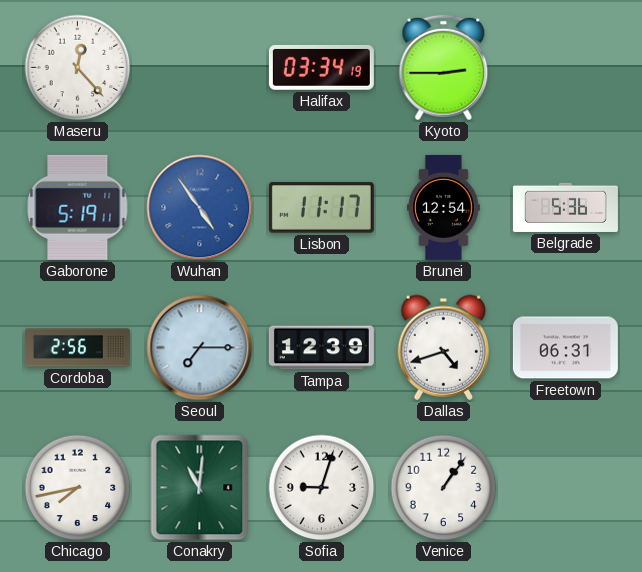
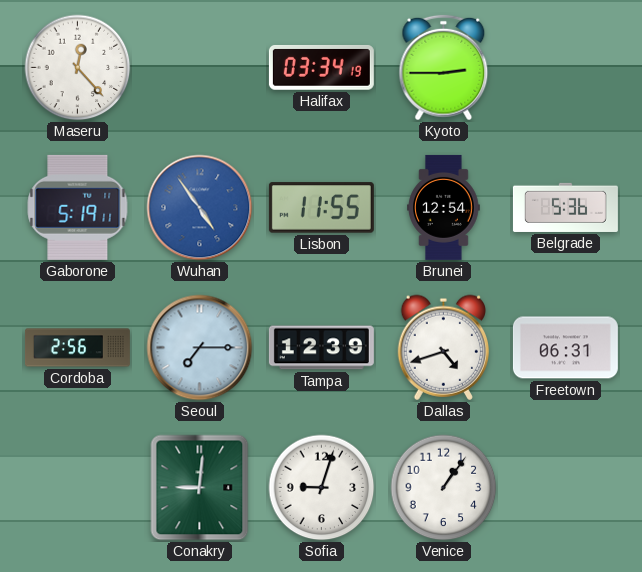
Lisbon: 11:17 -> 11:55 (321, 208)
Chicago: 7:43 -> none (78, 488)
Conakry: 11:01 -> 9:01 (200, 488)
